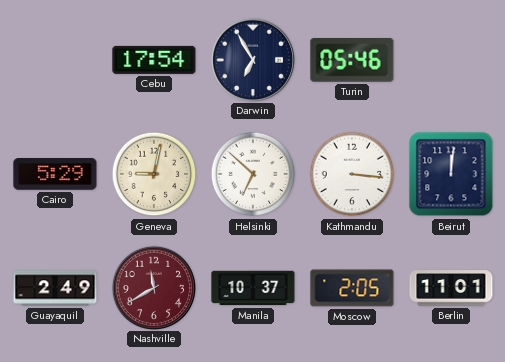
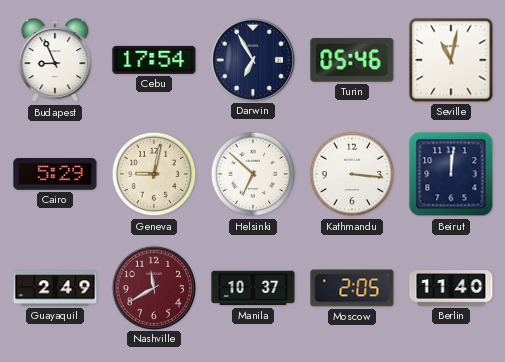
Budapest: none -> 8:56 (55, 61)
Seville: none -> 11:02 (451, 60)
Berlin: 11:01 -> 11:40 (451, 288)
